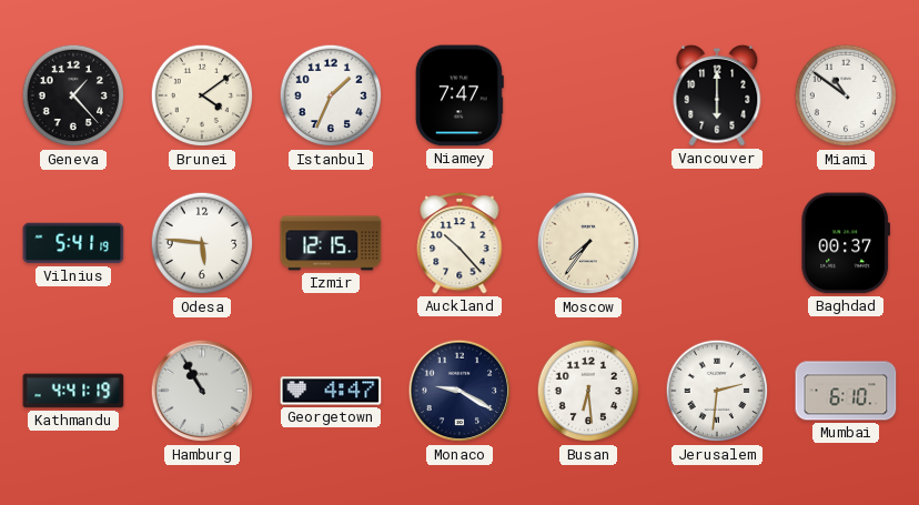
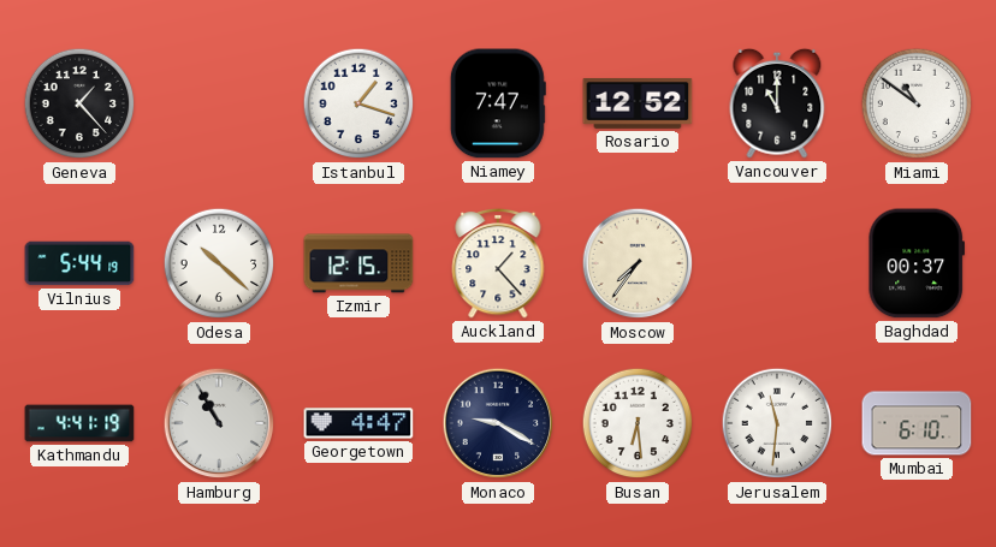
Brunei: 4:09 -> none (202, 95)
Istanbul: 1:34 -> 1:18 (358, 103)
Rosario: none -> 12:52 (638, 103)
Vancouver: 6:00 -> 11:00 (777, 103)
Vilnius: 5:41 -> 5:44 (79, 263)
Odesa: 5:46 -> 10:22 (219, 263)
Auckland: 10:23 -> 1:23 (498, 263)
Jerusalem: 2:31 -> 11:31 (777, 423)
